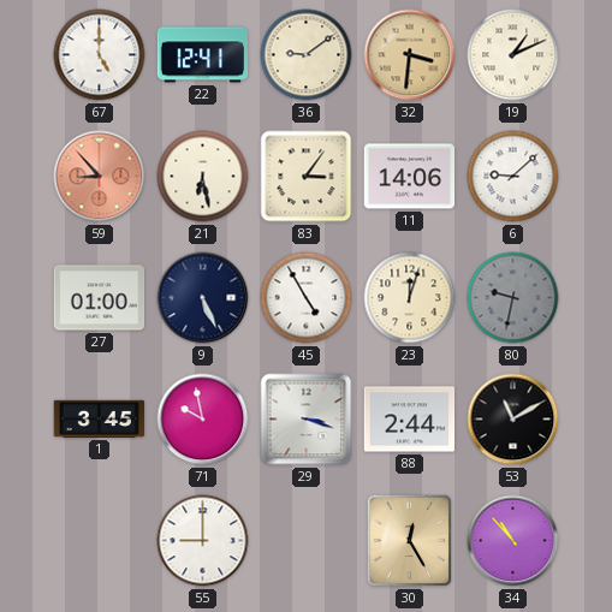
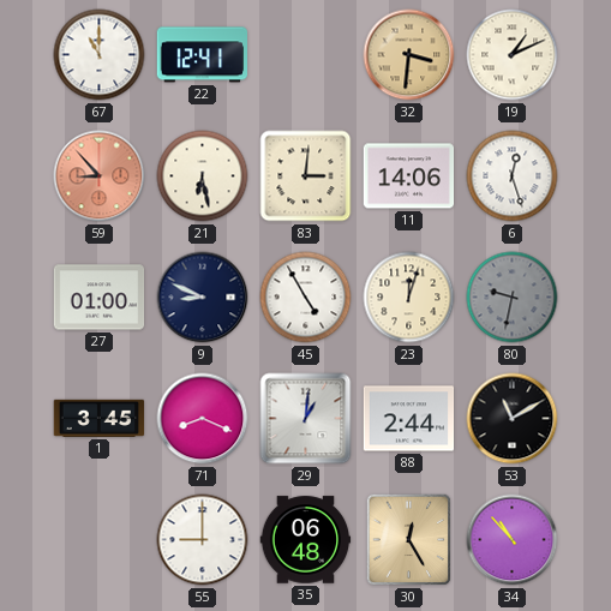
67: 5:00 -> 11:00 (100, 55)
36: 9:09 -> none (307, 55)
83: 3:06 -> 3:01 (306, 176)
6: 9:08 -> 12:27 (513, 176)
9: 5:26 -> 8:49 (203, 298)
71: 9:58 -> 8:19 (203, 419)
29: 3:18 -> 1:01 (306, 419)
35: none -> 06:48 (306, 540)
